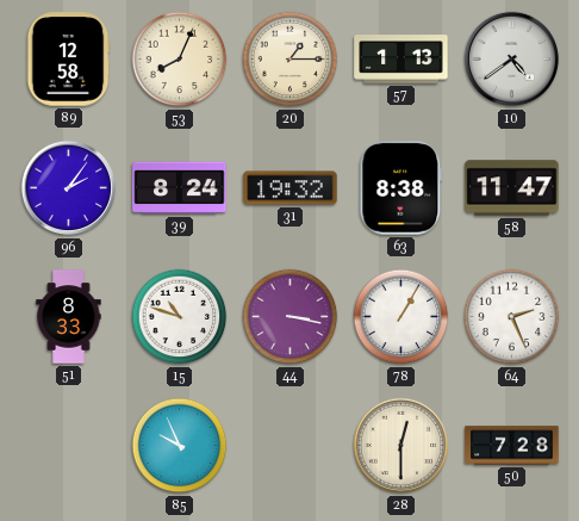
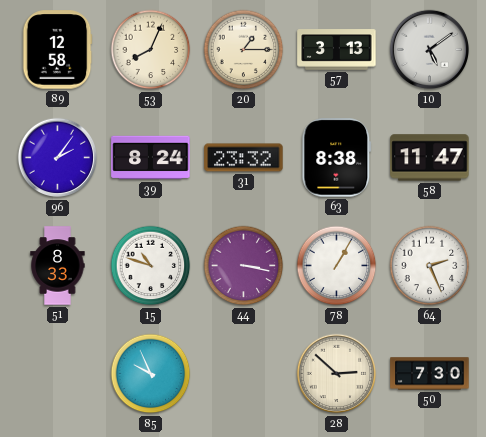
57: 1:13 -> 3:13 (337, 50)
10: 4:39 -> 5:09 (430, 50)
31: 19:32 -> 23:32 (244, 158)
28: 12:30 -> 2:52 (337, 374)
50: 7:28 -> 7:30 (430, 374)
